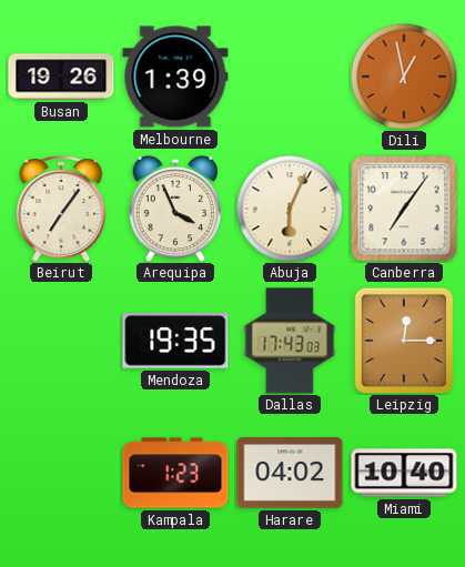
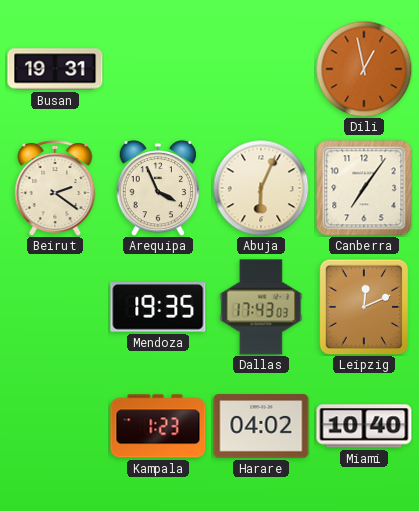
Busan: 19:26 -> 19:31 (55, 69)
Melbourne: 1:39 -> none (175, 77)
Beirut: 7:06 -> 2:21 (55, 188)
Leipzig: 12:15 -> 12:11 (364, 307)
